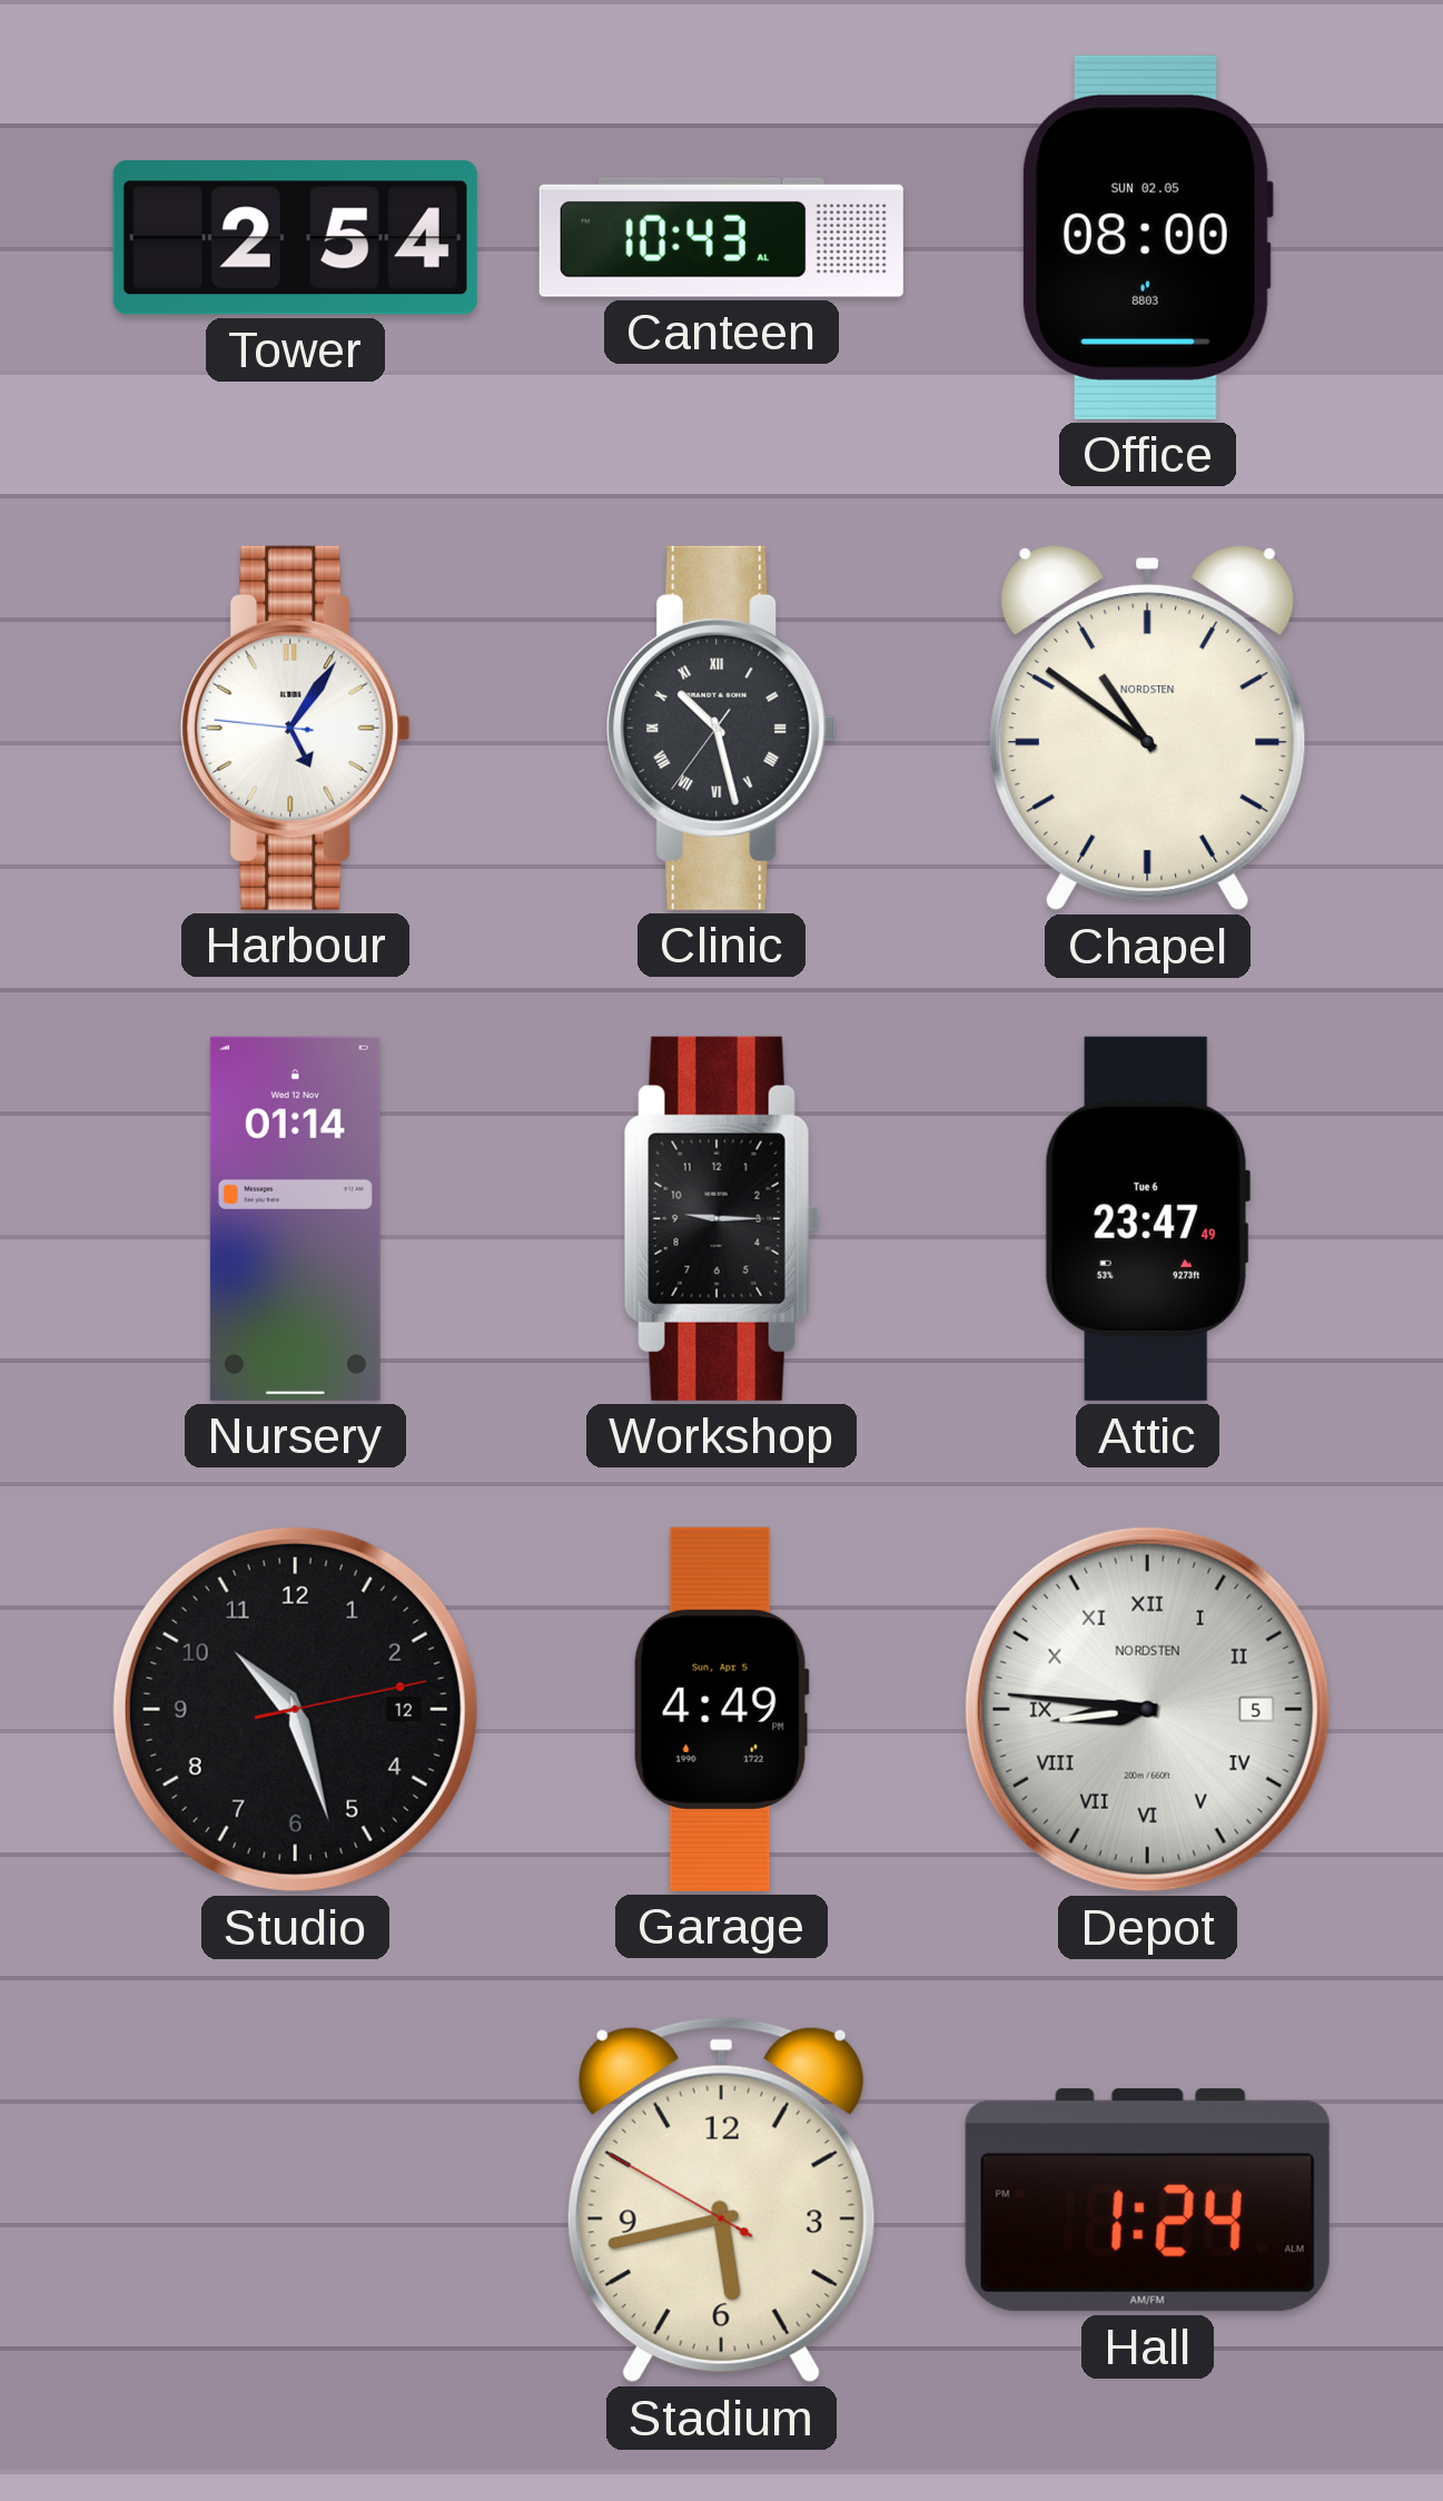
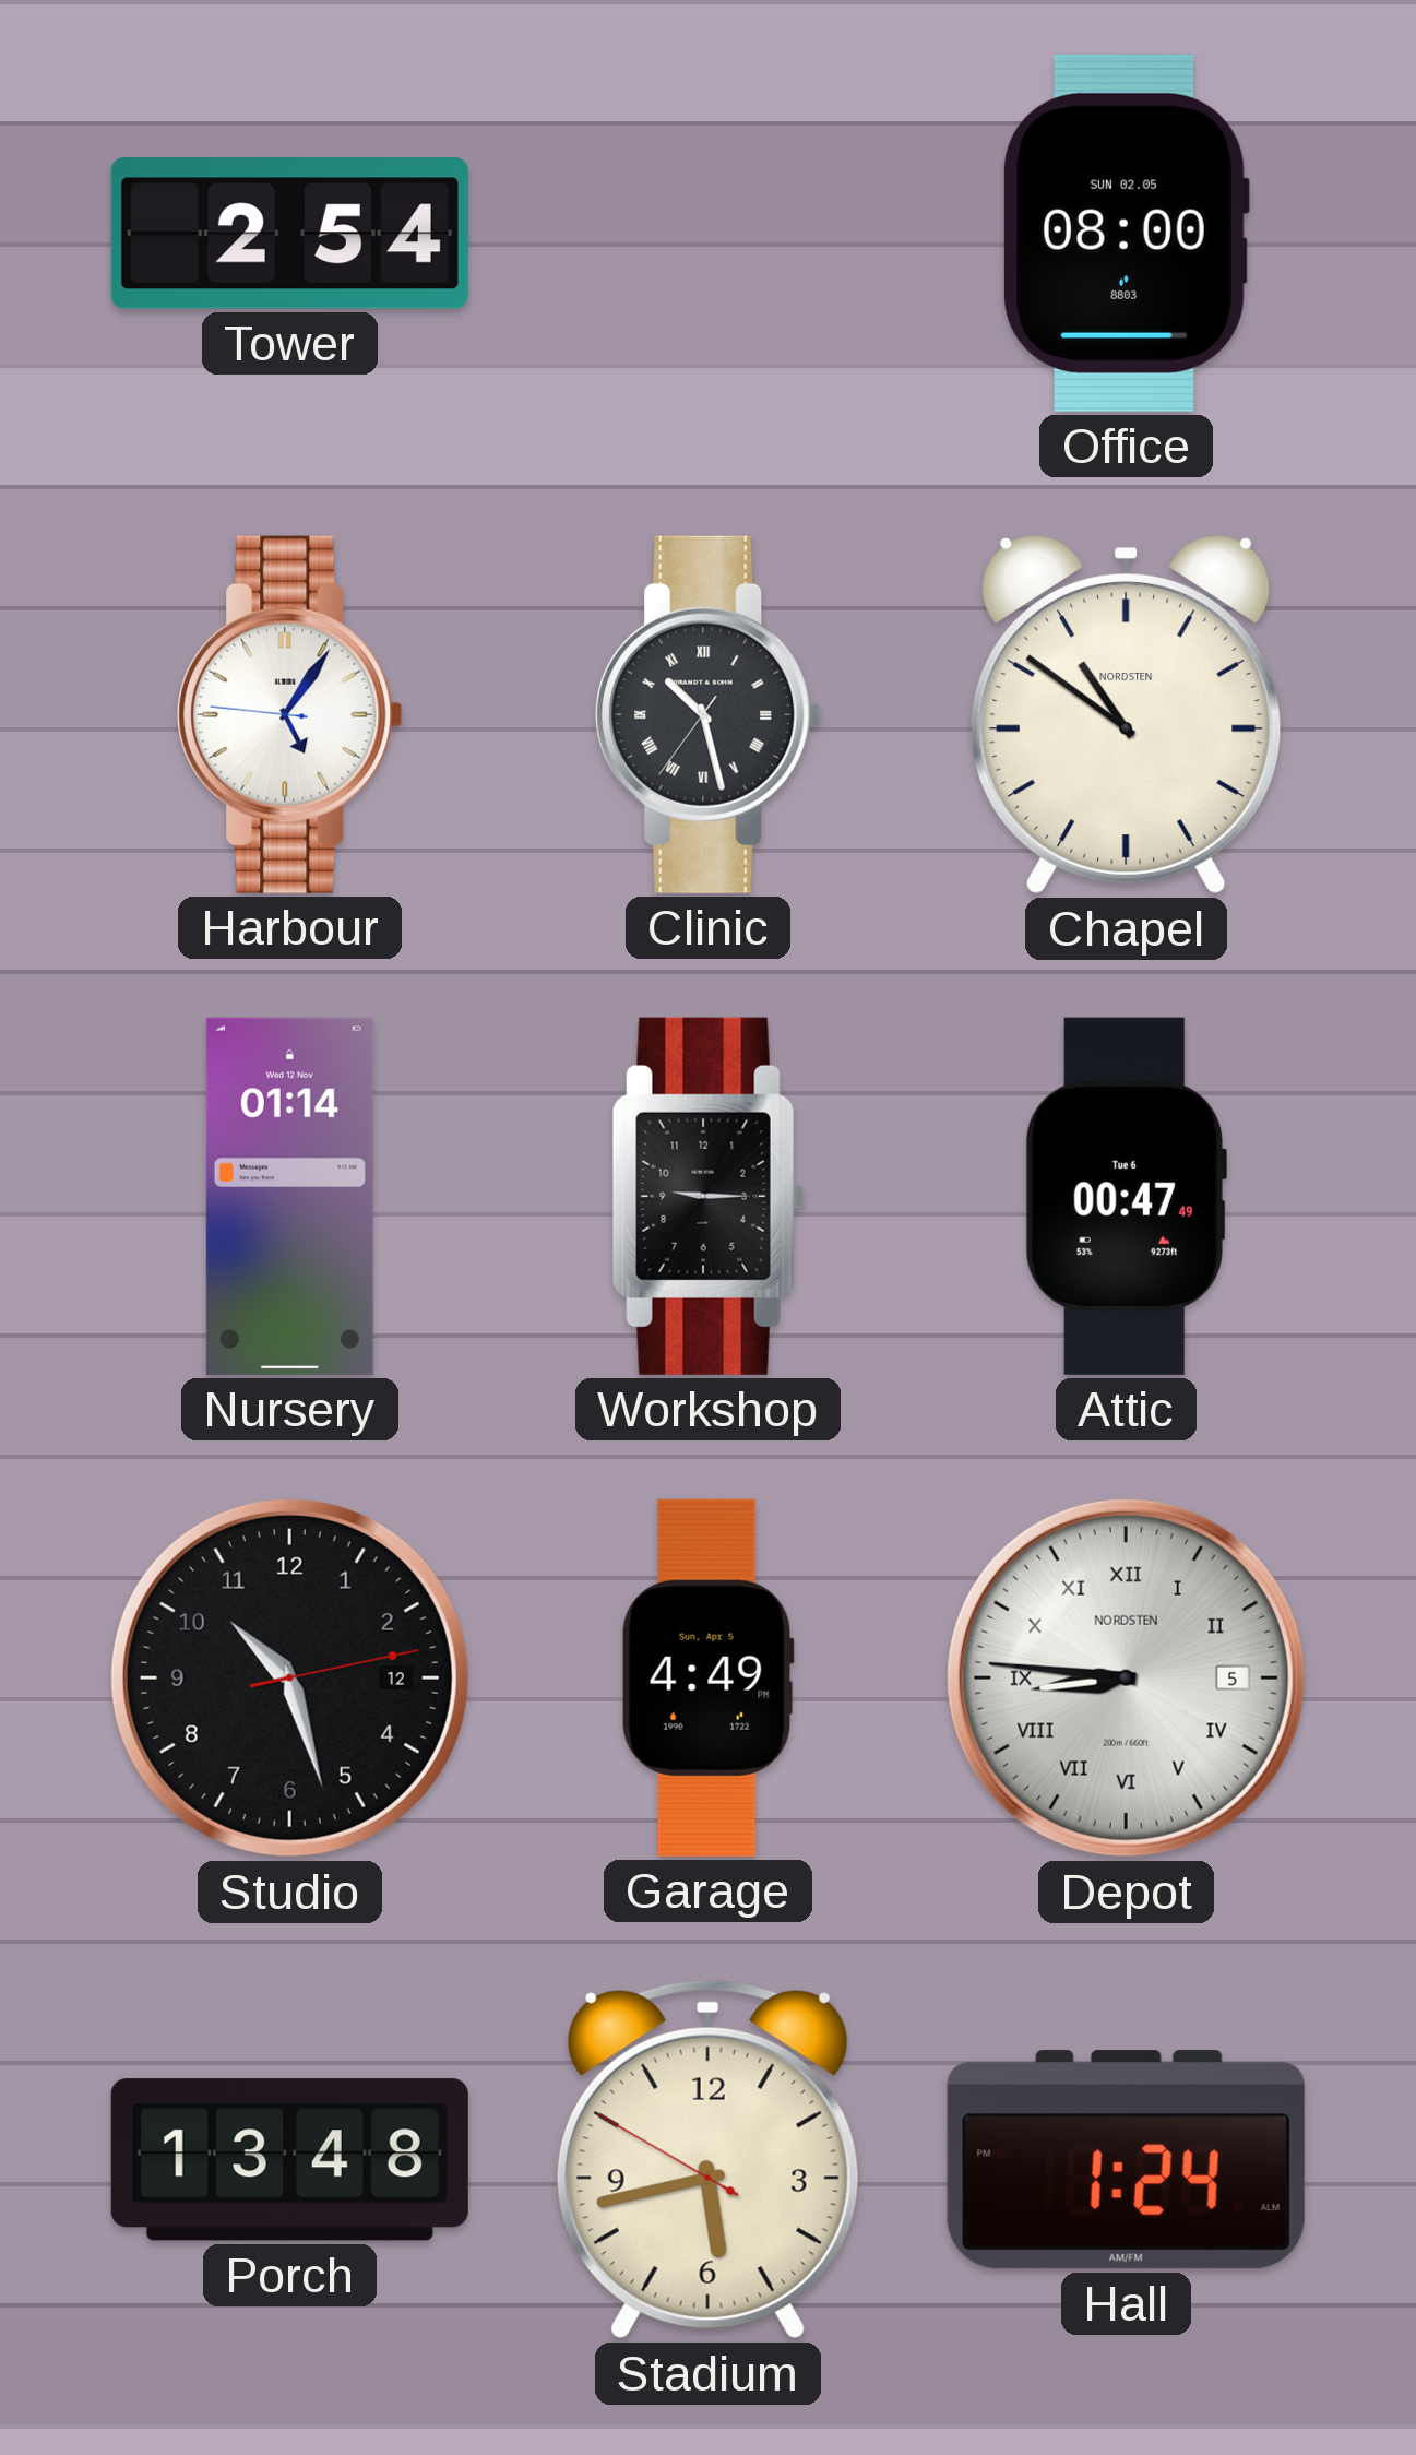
Canteen: 10:43 -> none (721, 237)
Attic: 23:47 -> 00:47 (1126, 1196)
Porch: none -> 13:48 (289, 2160)
